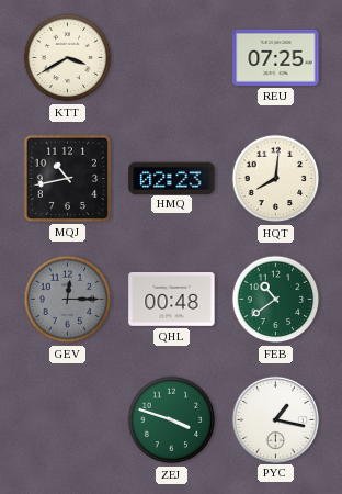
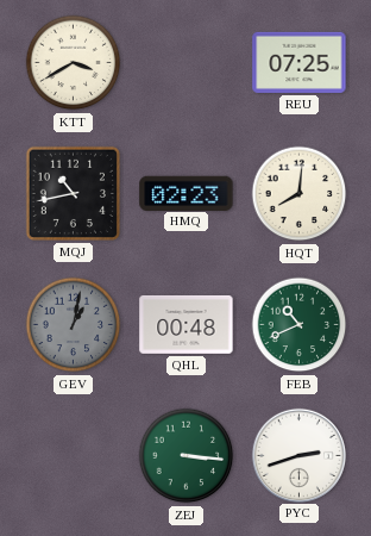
GEV: 12:15 -> 1:02 (74, 325)
FEB: 10:39 -> 10:41 (300, 325)
ZEJ: 3:48 -> 3:16 (187, 456)
PYC: 1:17 -> 2:42 (298, 455)
